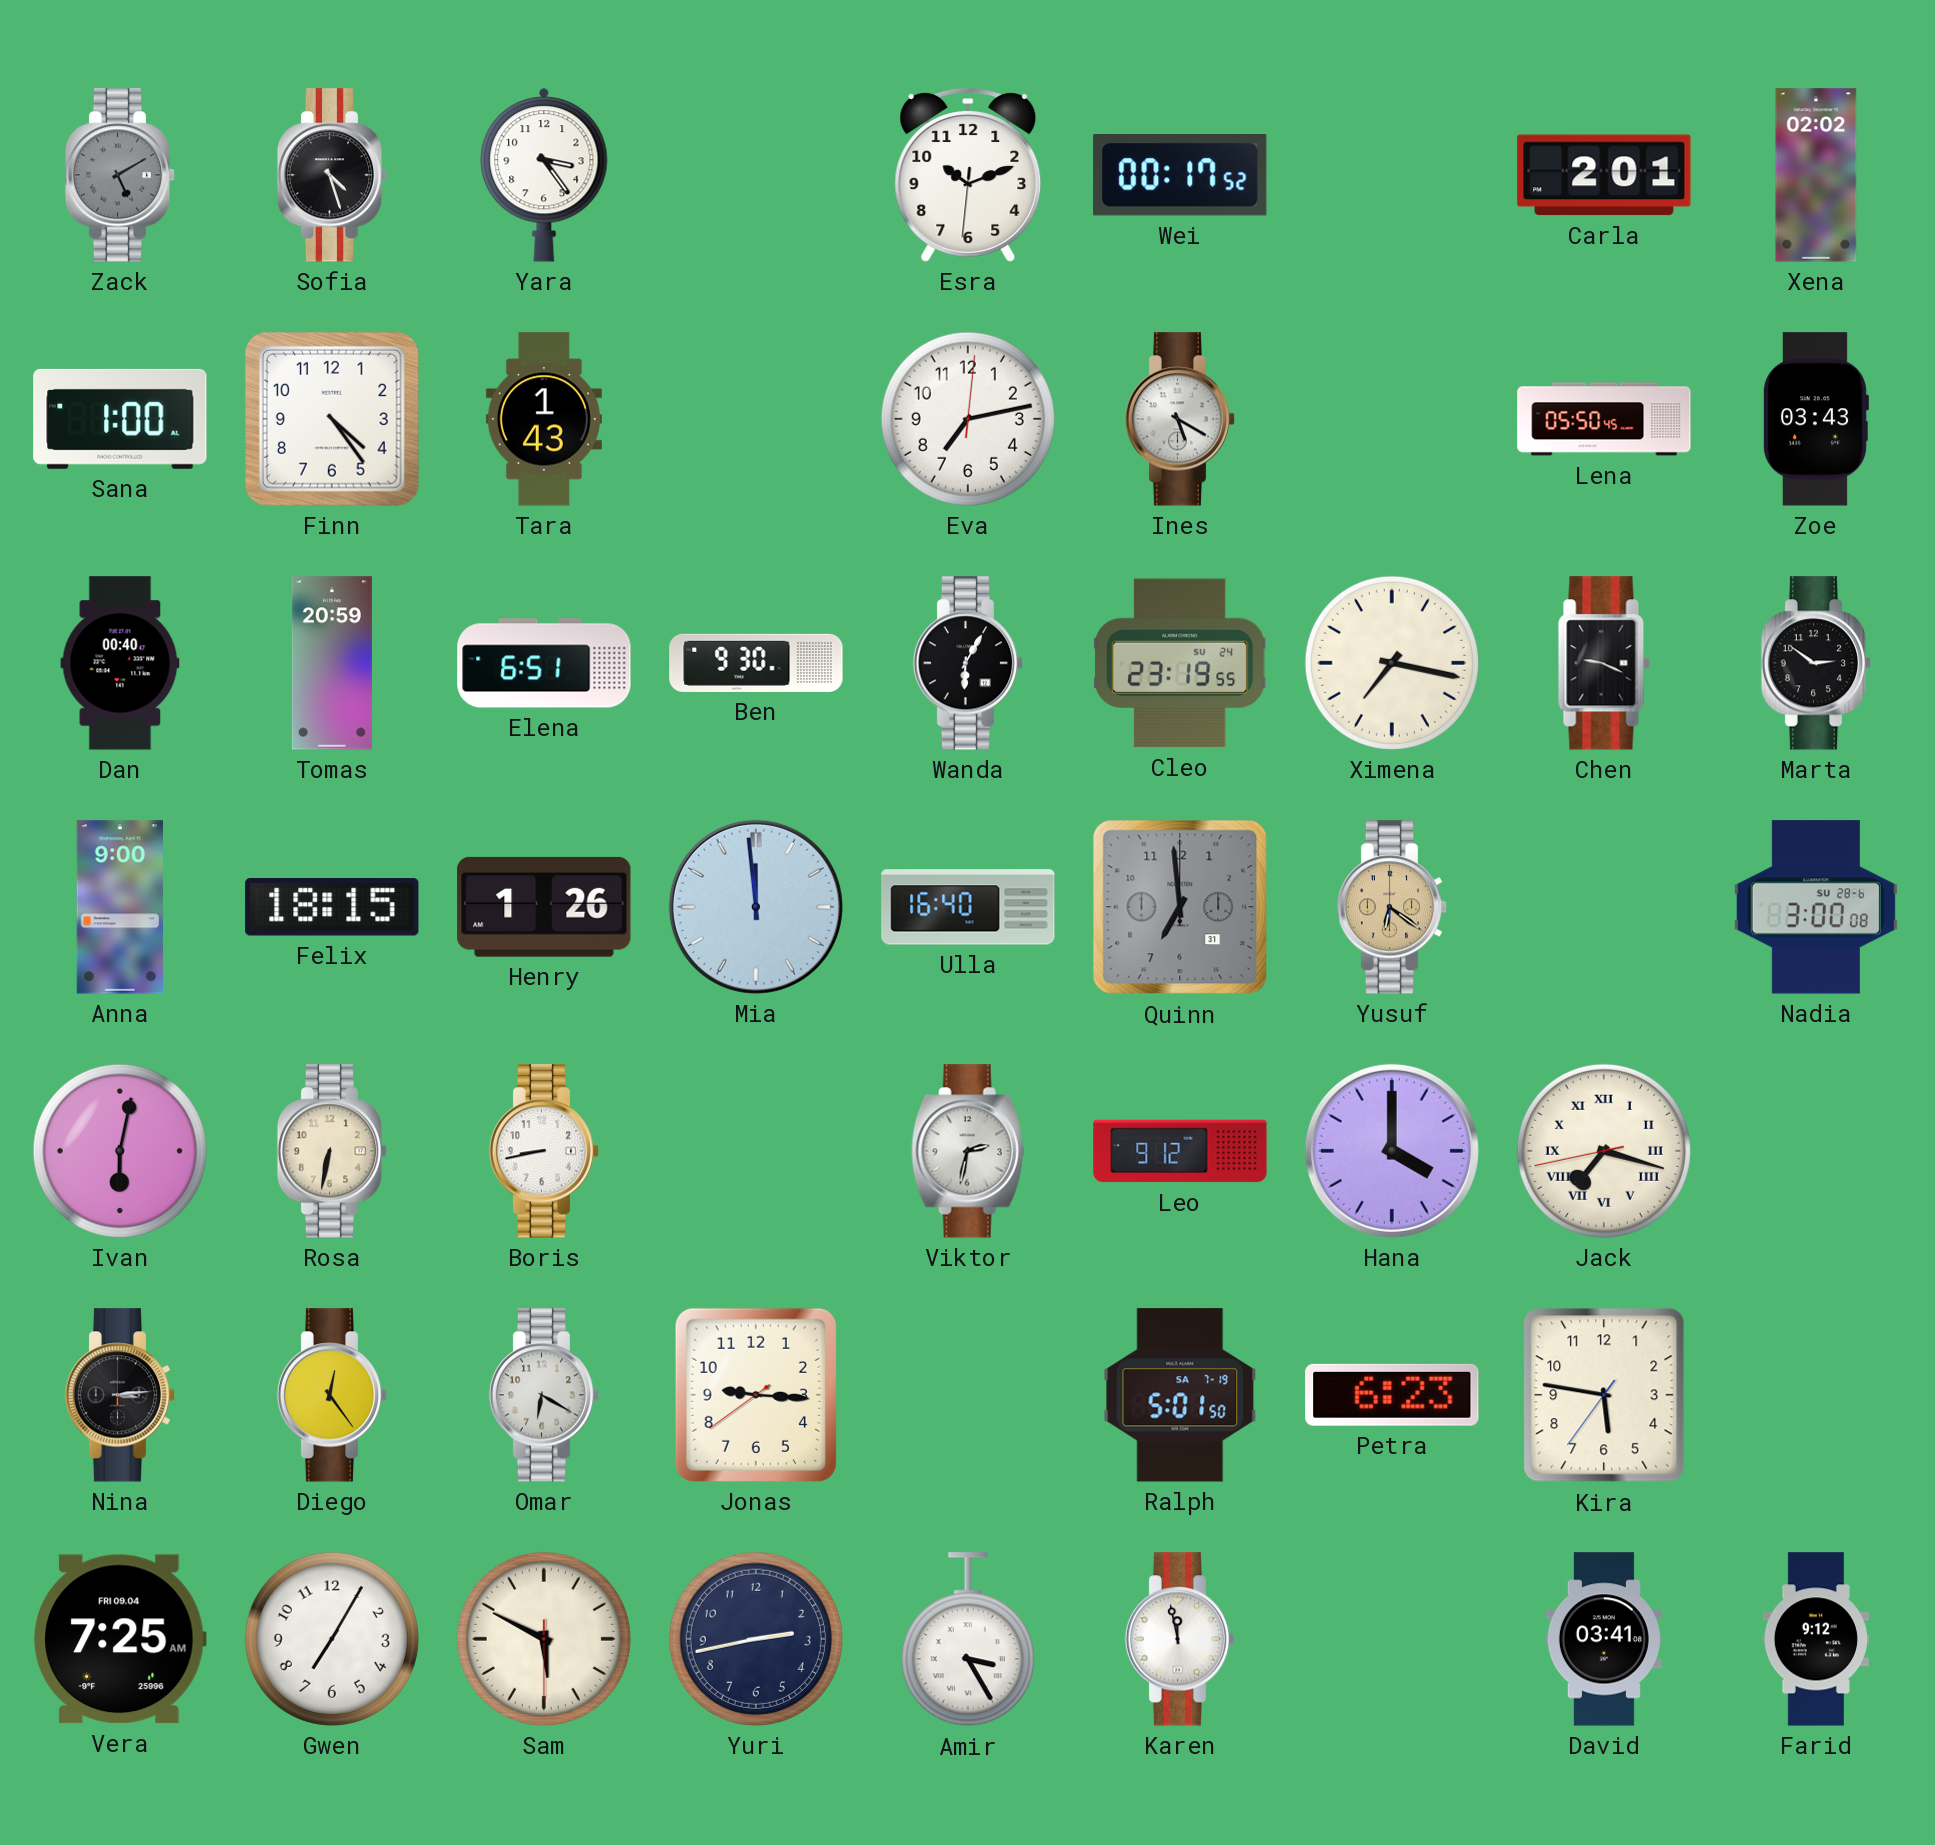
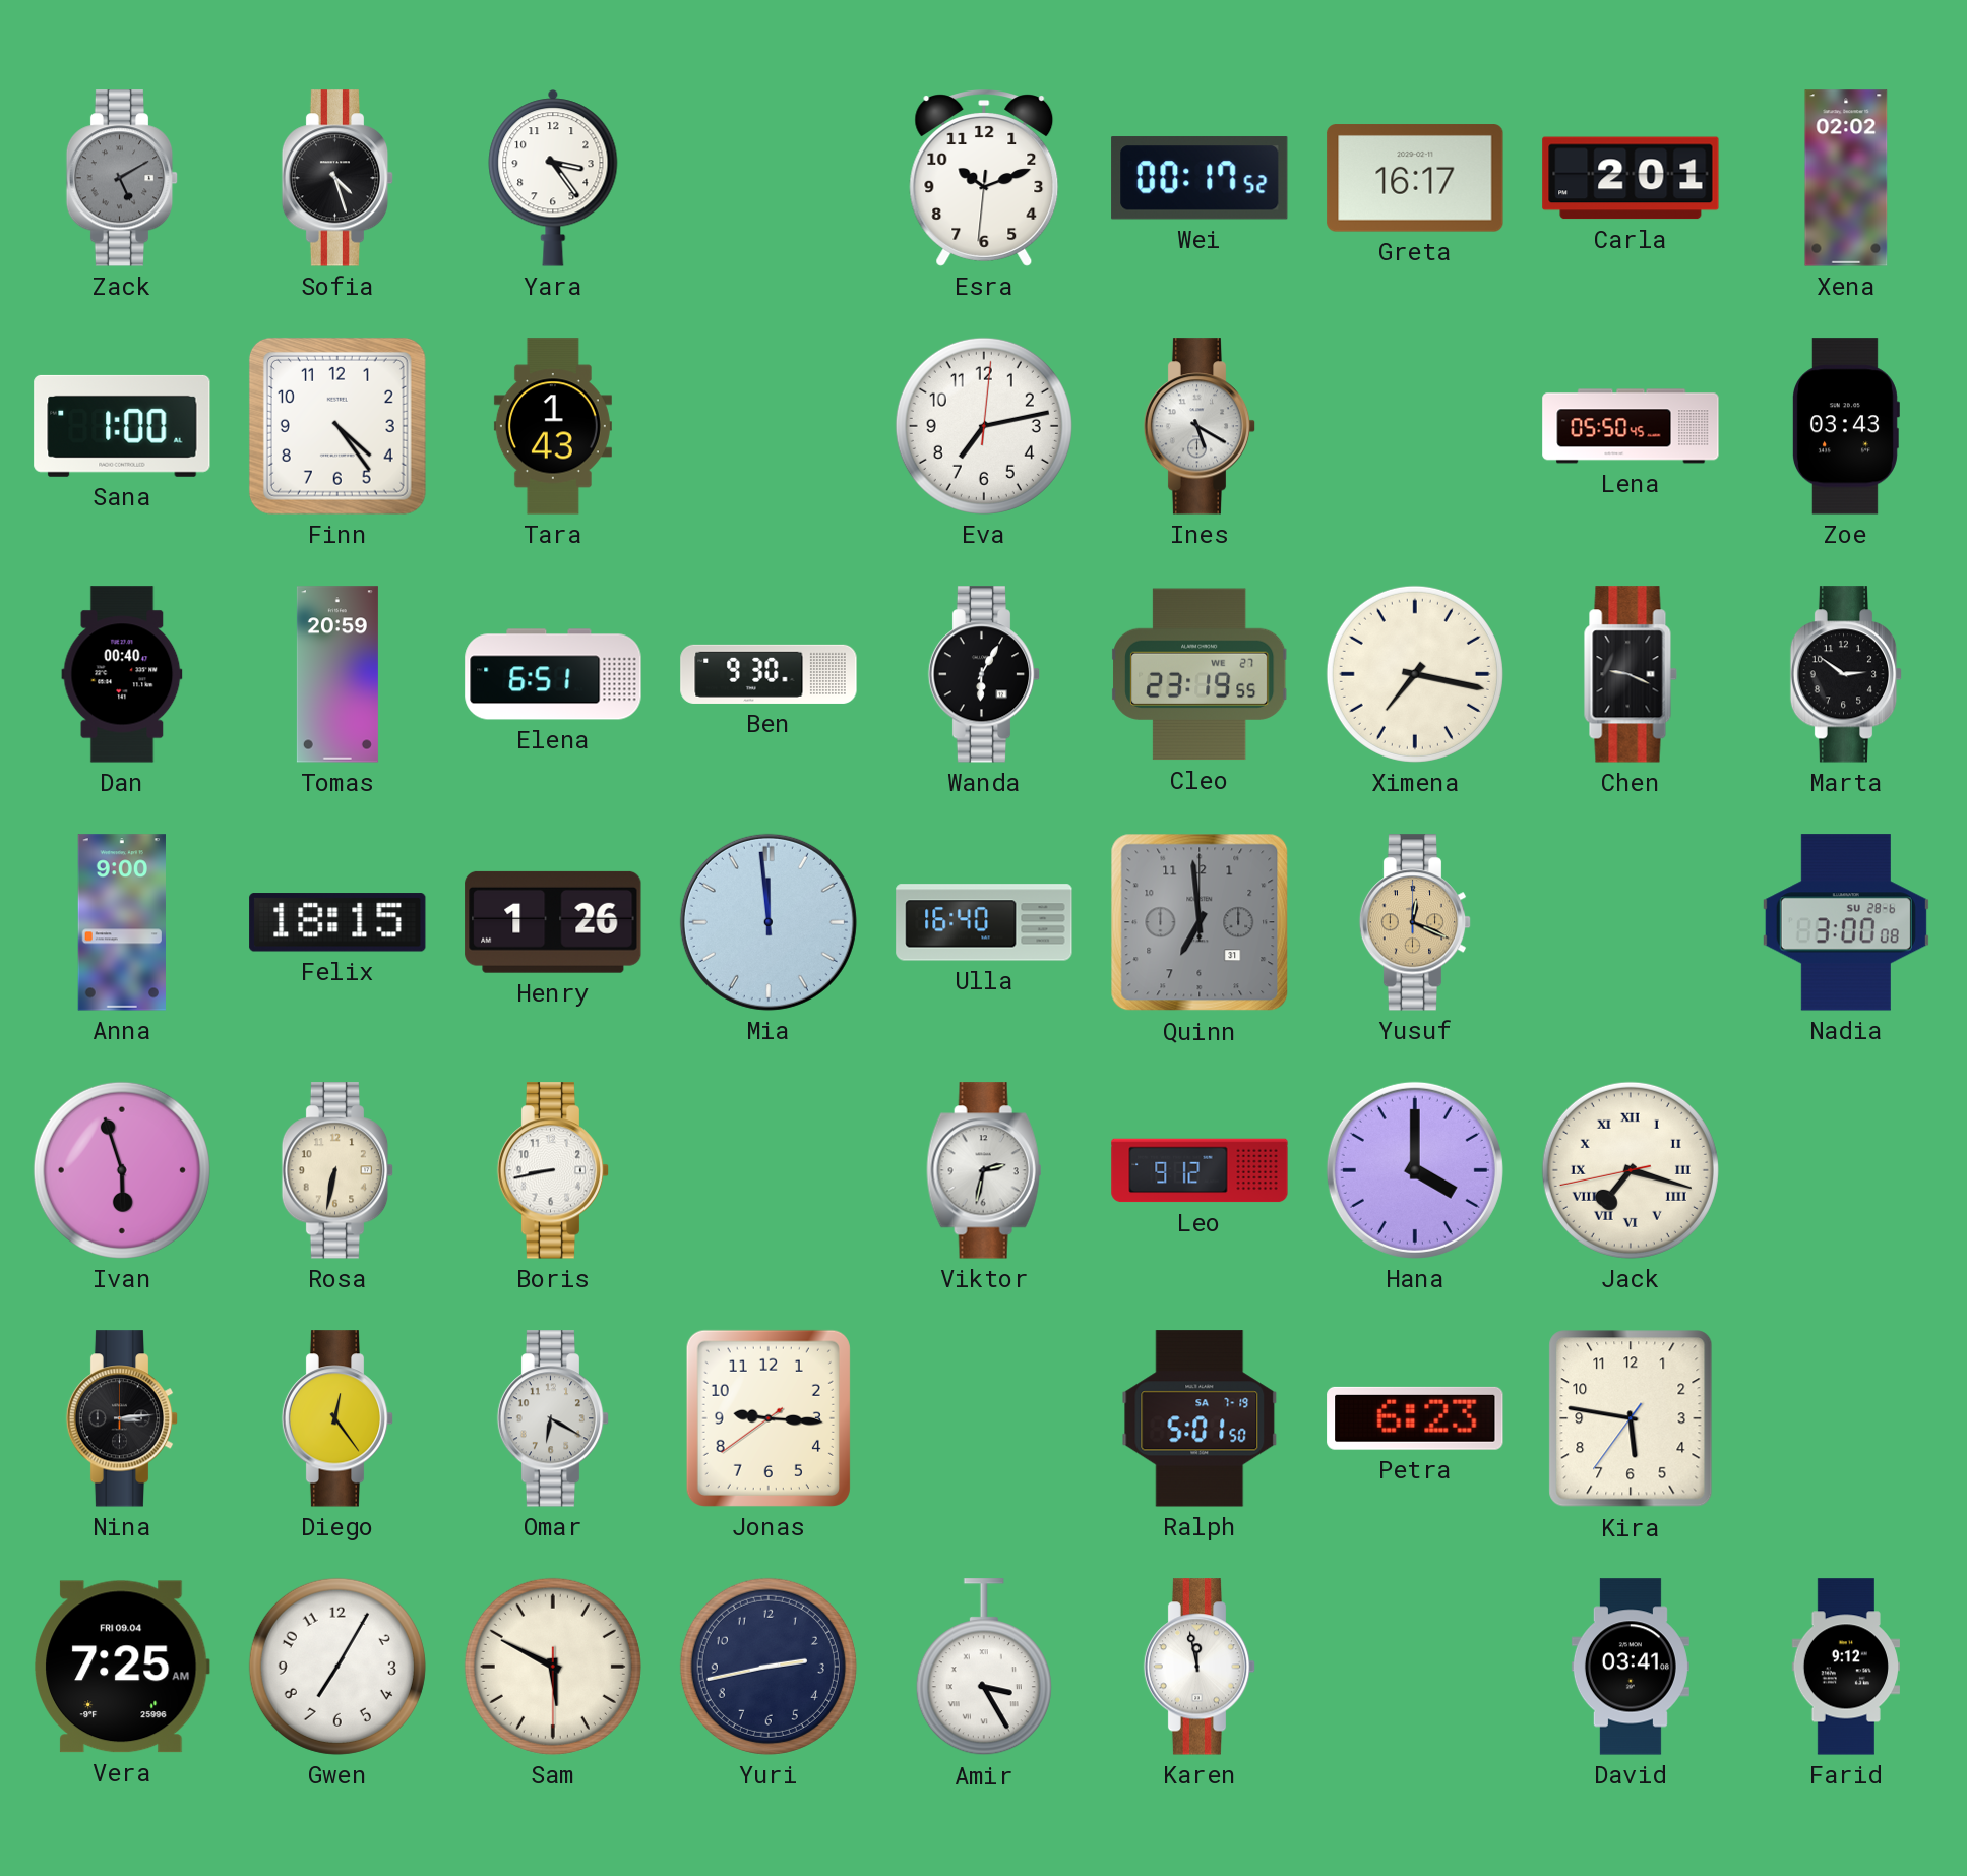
Greta: none -> 16:17 (1415, 178)
Cleo date: SU 24 -> WE 27 (1201, 674)
Yusuf: 6:21 -> 12:19 (1415, 922)
Ivan: 6:02 -> 5:57 (122, 1170)
